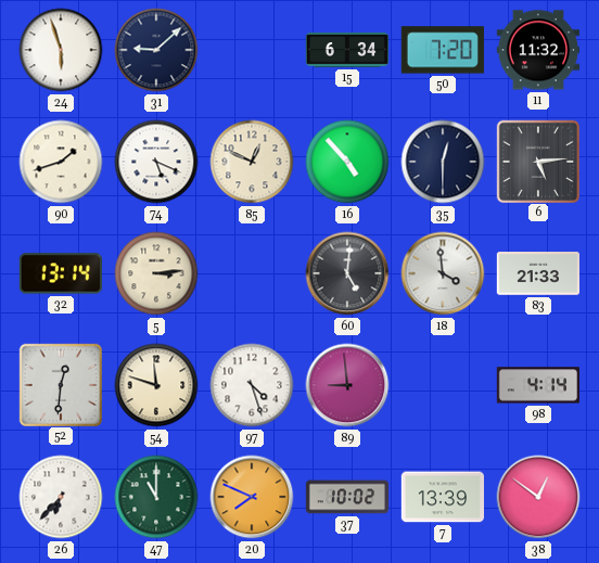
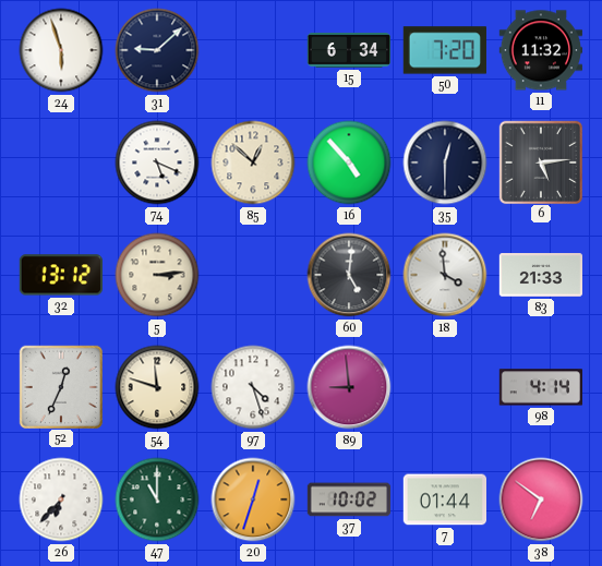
90: 1:42 -> none (61, 162)
85: 12:49 -> 12:52 (253, 162)
32: 13:14 -> 13:12 (61, 275)
52: 12:31 -> 12:34 (60, 386)
20: 7:49 -> 12:33 (253, 499)
7: 13:39 -> 01:44 (444, 499)
38: 12:51 -> 6:51 (541, 499)
